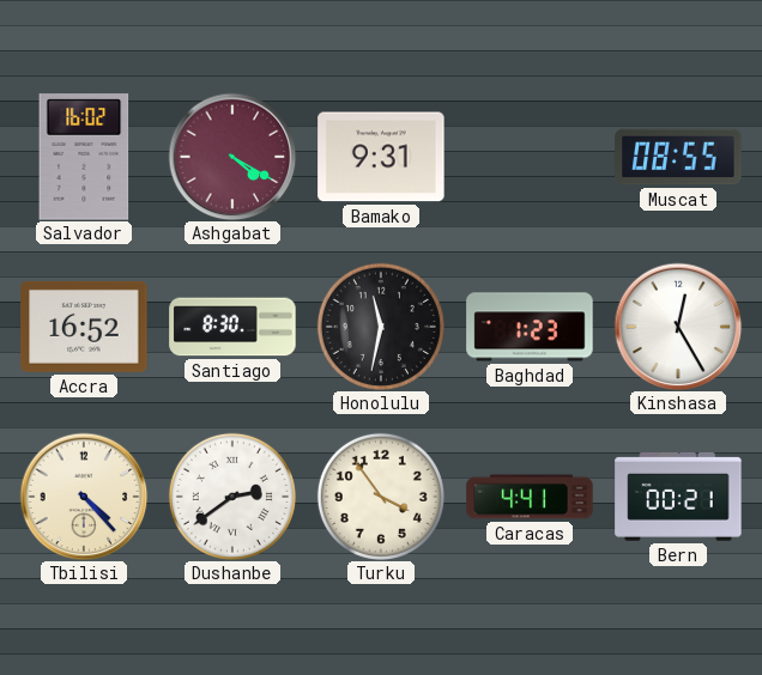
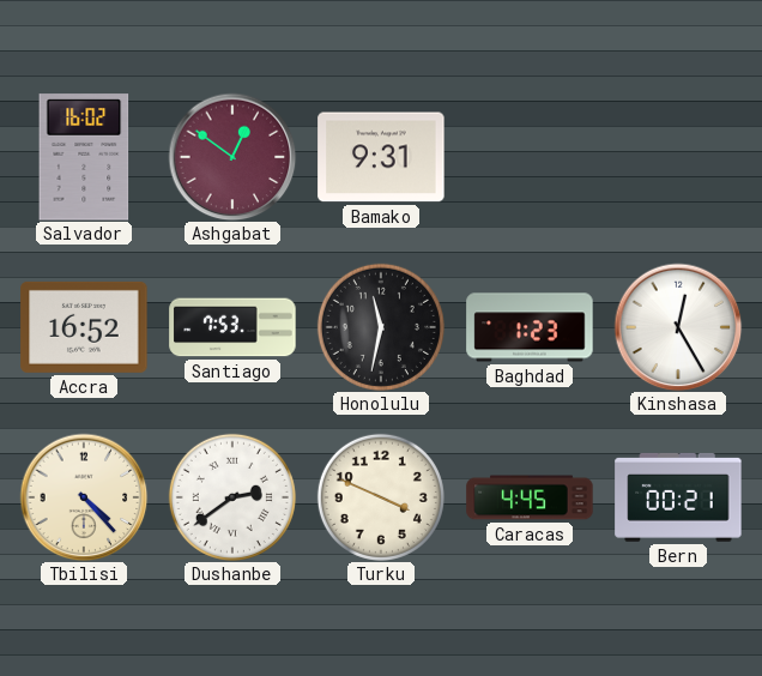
Ashgabat: 4:20 -> 12:51 (232, 157)
Muscat: 08:55 -> none (678, 157)
Santiago: 8:30 -> 7:53 (232, 327)
Turku: 3:54 -> 3:49 (381, 497)
Caracas: 4:41 -> 4:45 (530, 497)
